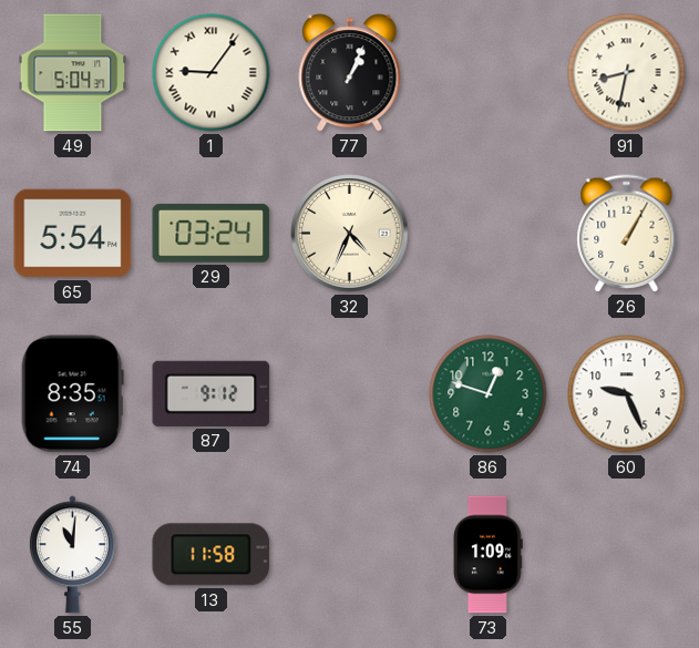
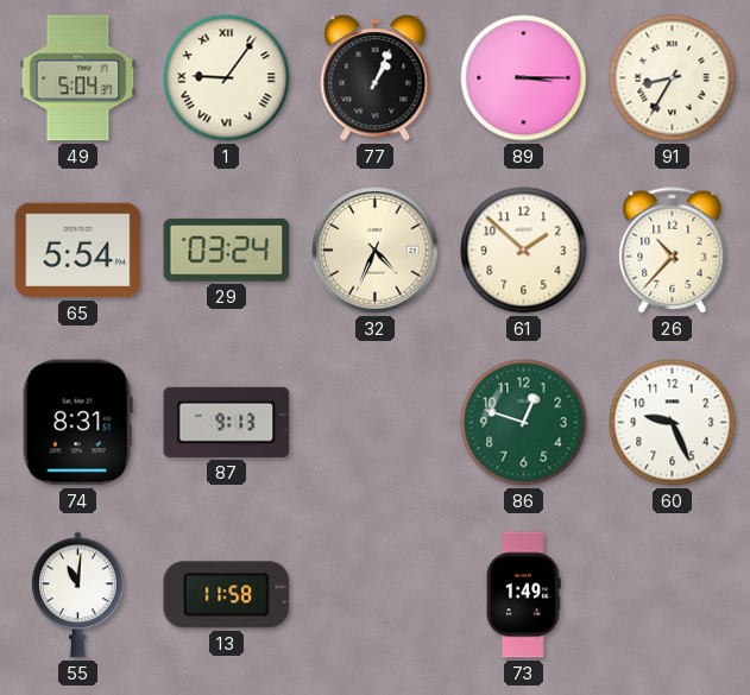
89: none -> 3:15 (524, 78)
91: 8:32 -> 8:35 (673, 78)
61: none -> 1:52 (524, 251)
26: 1:05 -> 10:37 (673, 251)
74: 8:35 -> 8:31 (77, 423)
87: 9:12 -> 9:13 (227, 422)
73: 1:09 -> 1:49 (524, 595)
